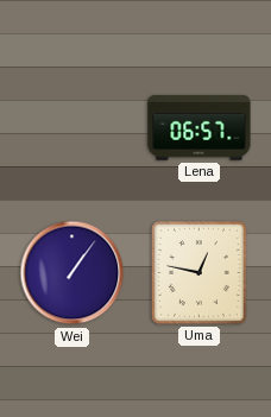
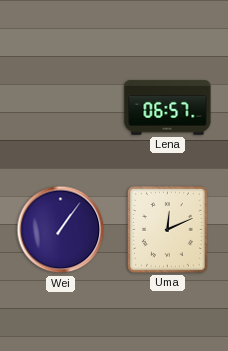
Uma: 12:47 -> 12:11 (168, 230)
